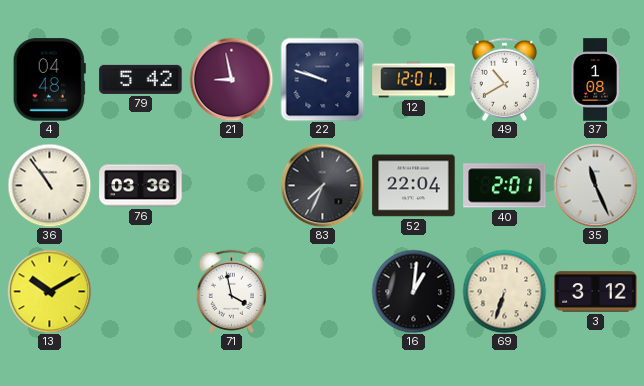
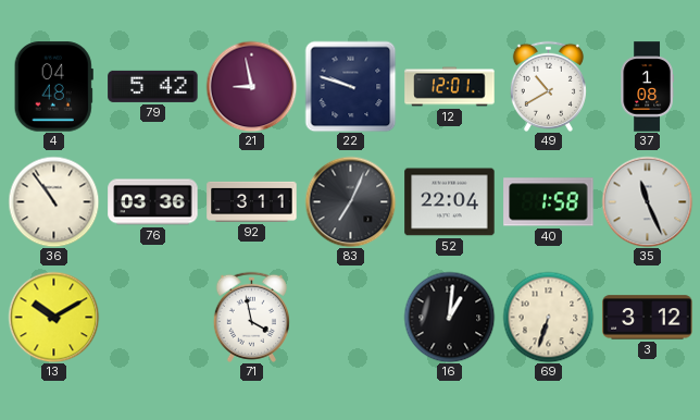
92: none -> 3:11 (252, 201)
83: 7:34 -> 7:04 (350, 201)
40: 2:01 -> 1:58 (549, 202)
